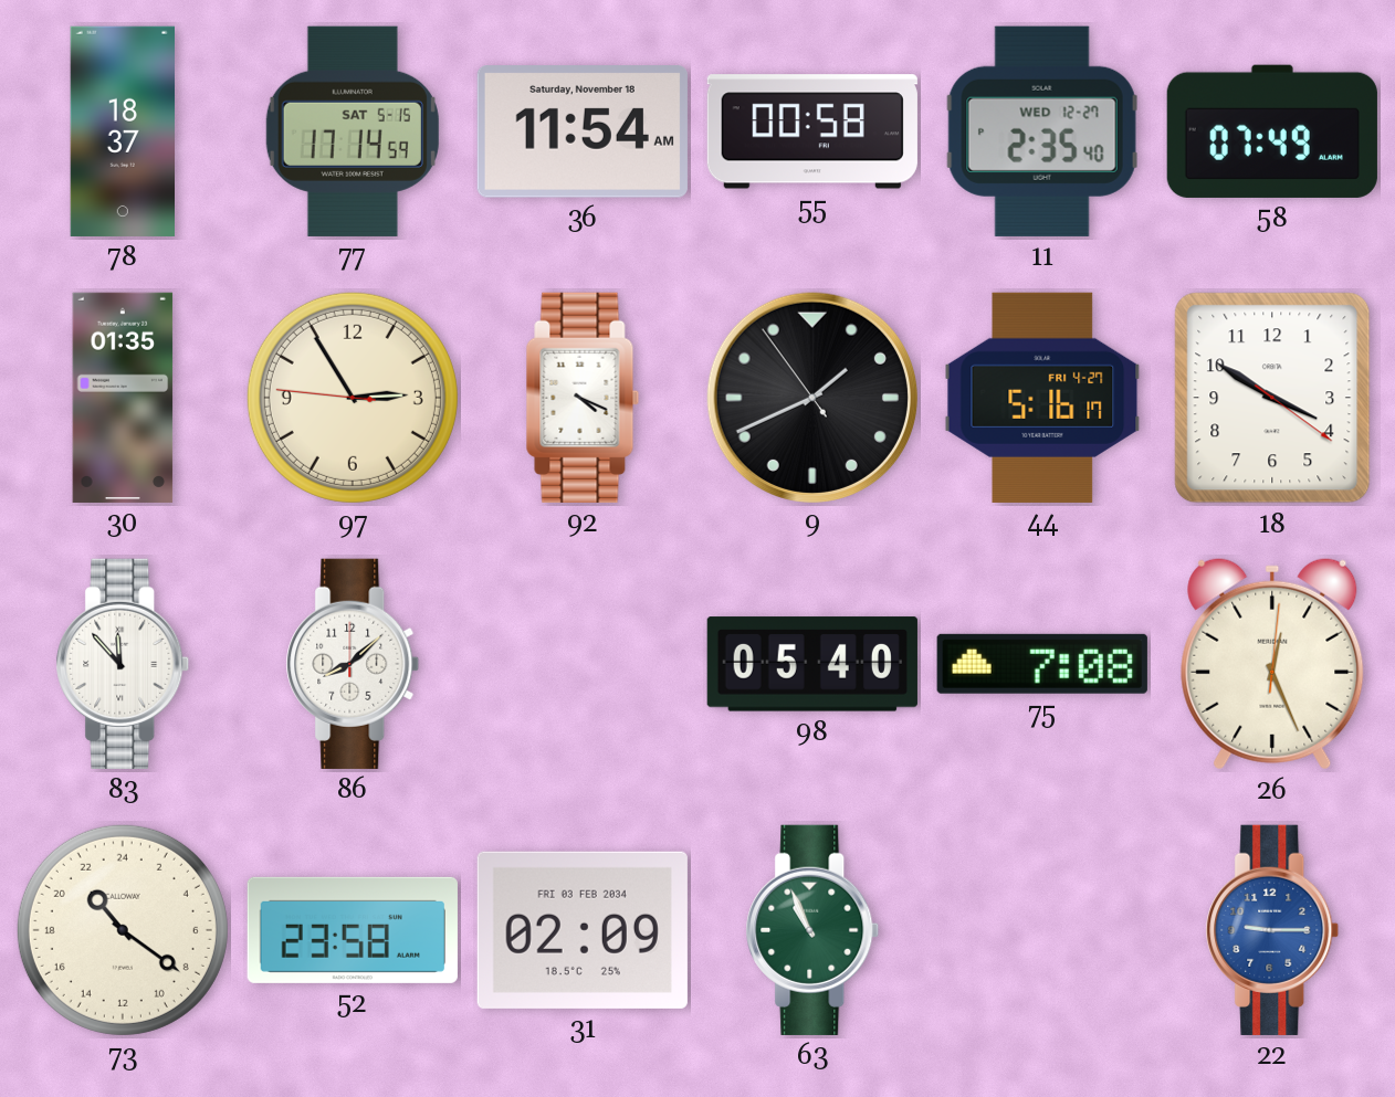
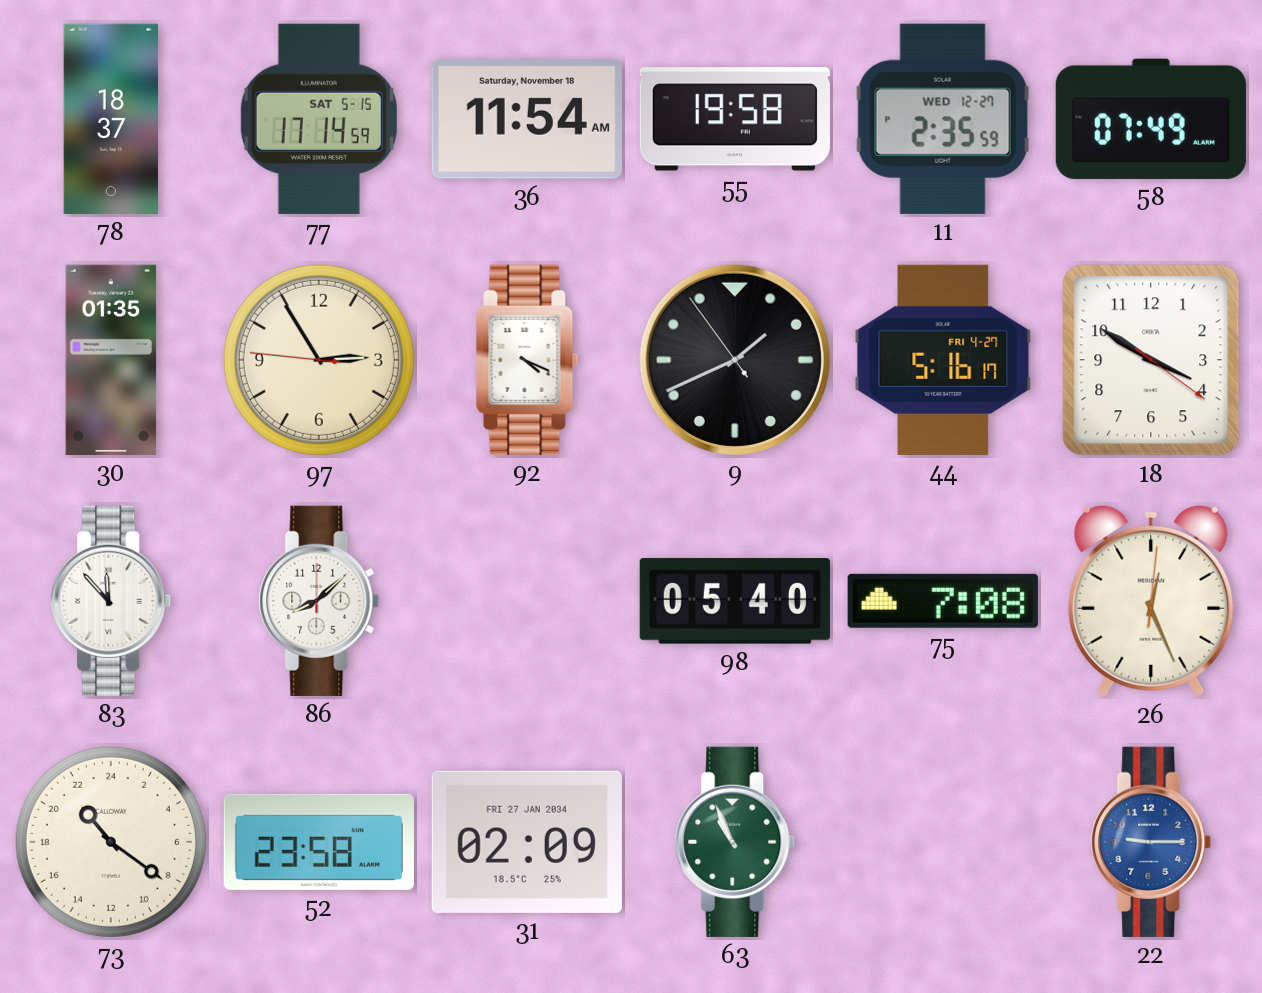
55: 00:58 -> 19:58 (735, 119)
11: 2:35:40 -> 2:35:59 (943, 119)
31 date: FRI 03 FEB 2034 -> FRI 27 JAN 2034 (527, 842)
